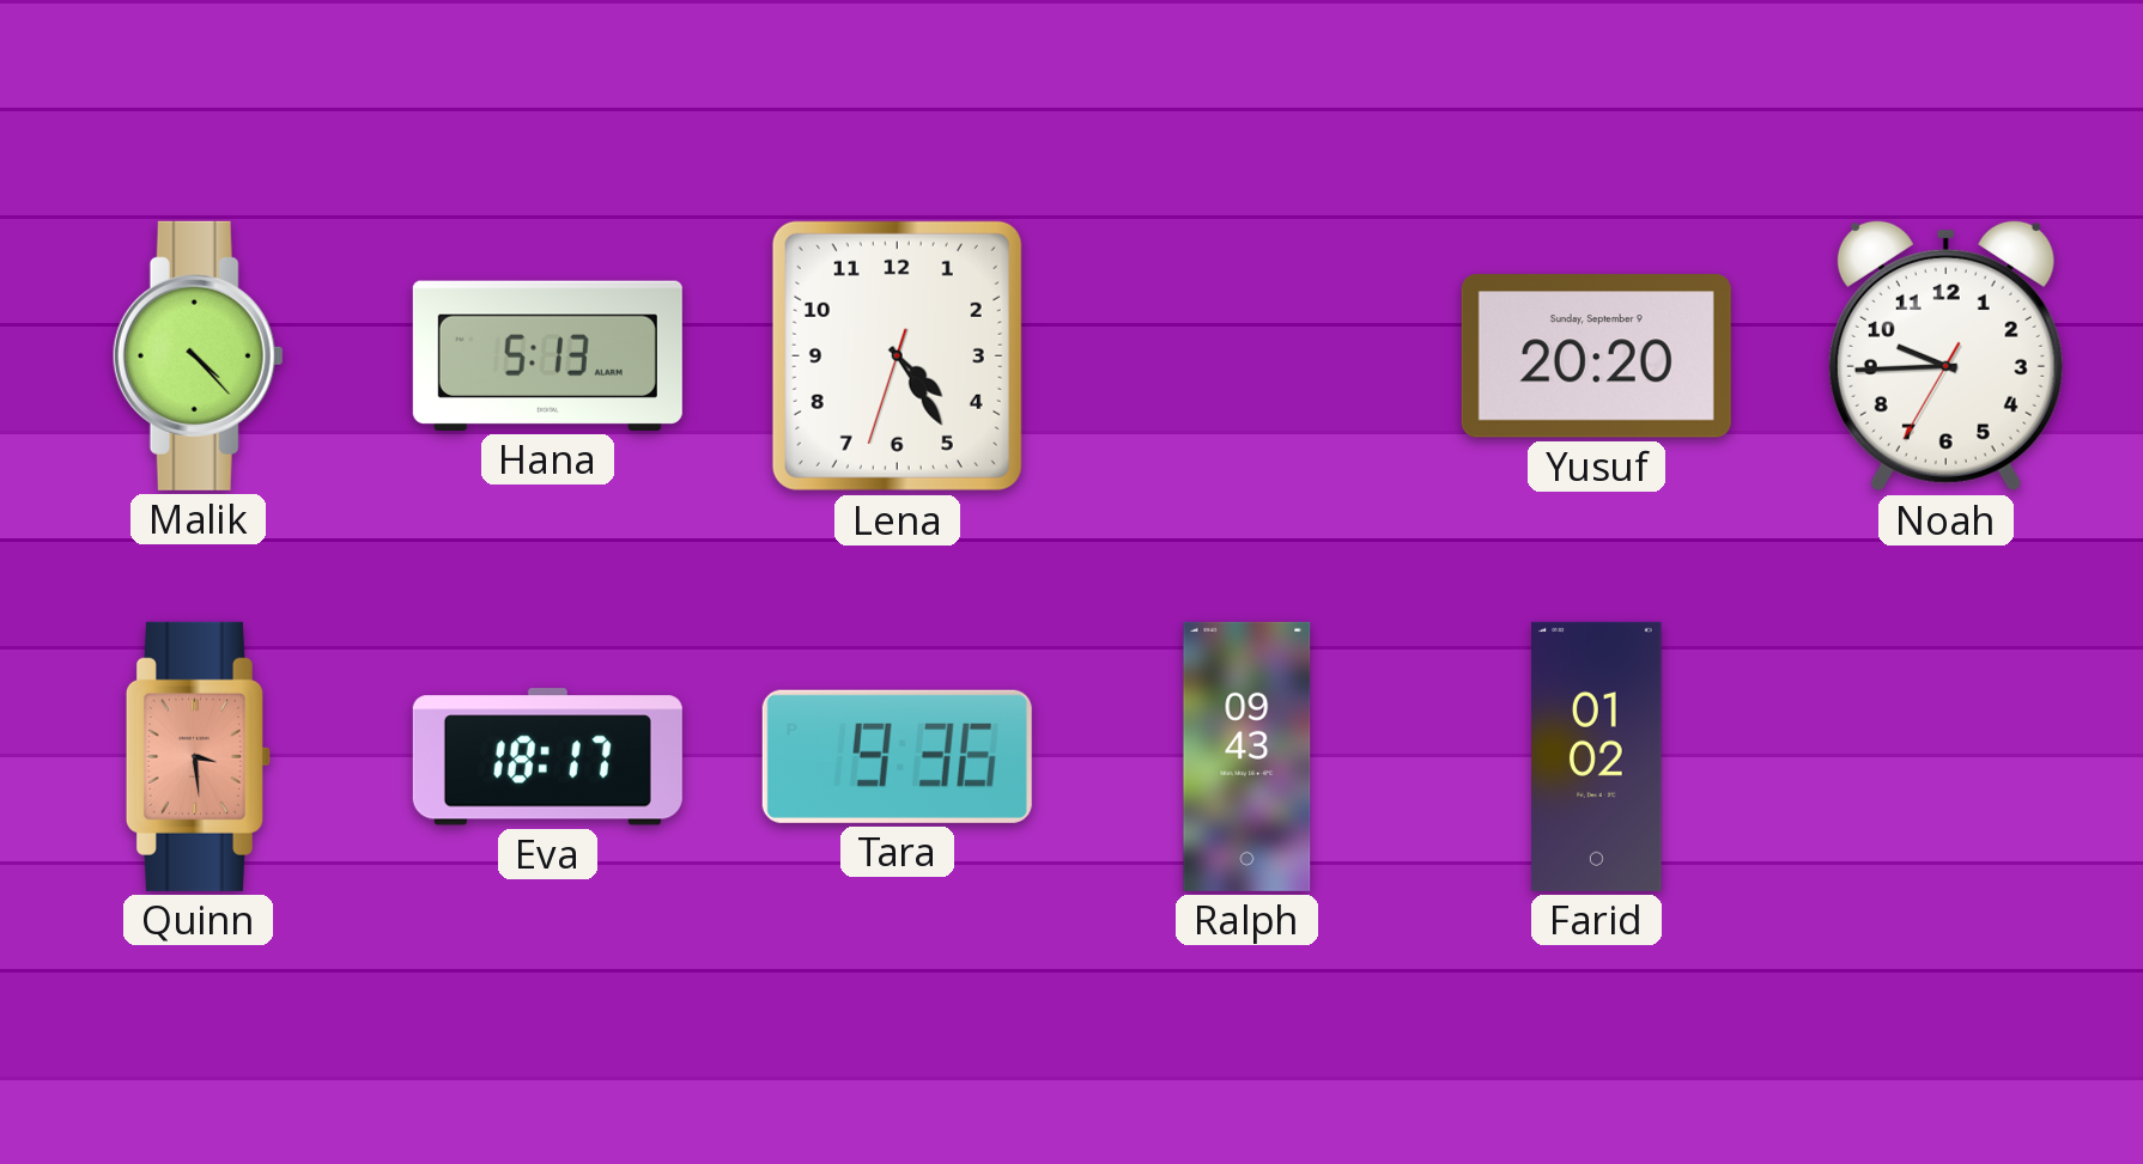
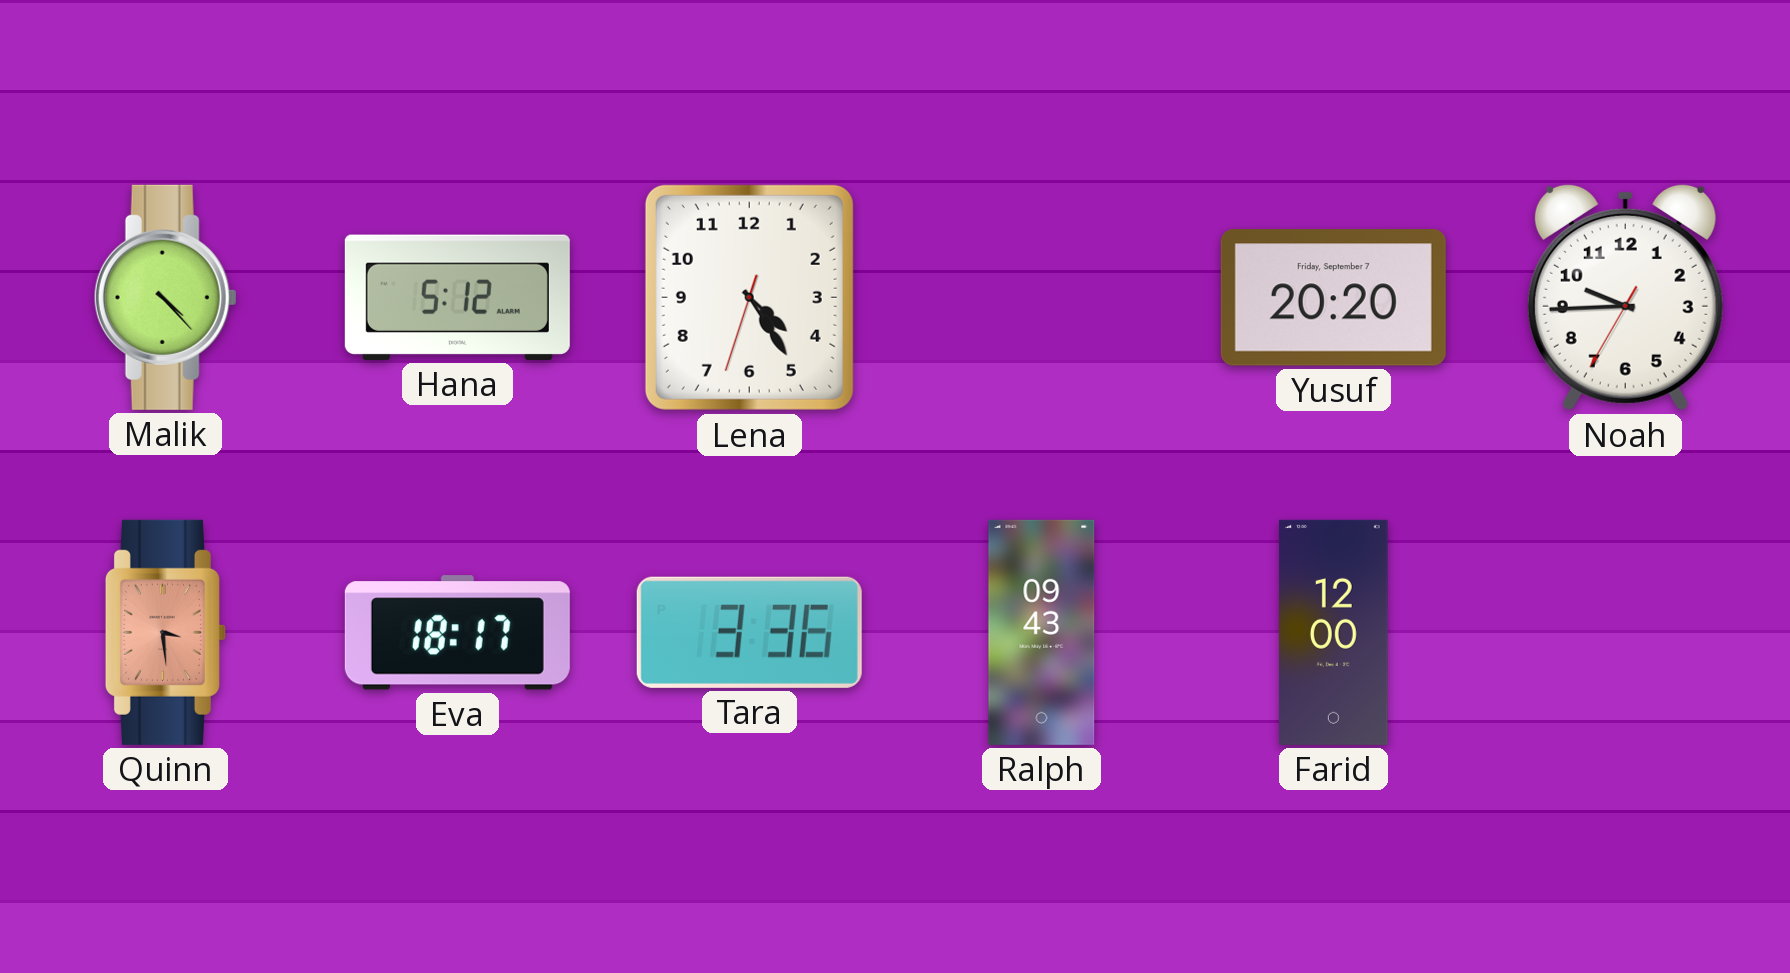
Hana: 5:13 -> 5:12 (457, 297)
Yusuf date: Sunday, September 9 -> Friday, September 7 (1333, 298)
Tara: 9:36 -> 3:36 (749, 632)
Farid: 01:02 -> 12:00 (1334, 632)
